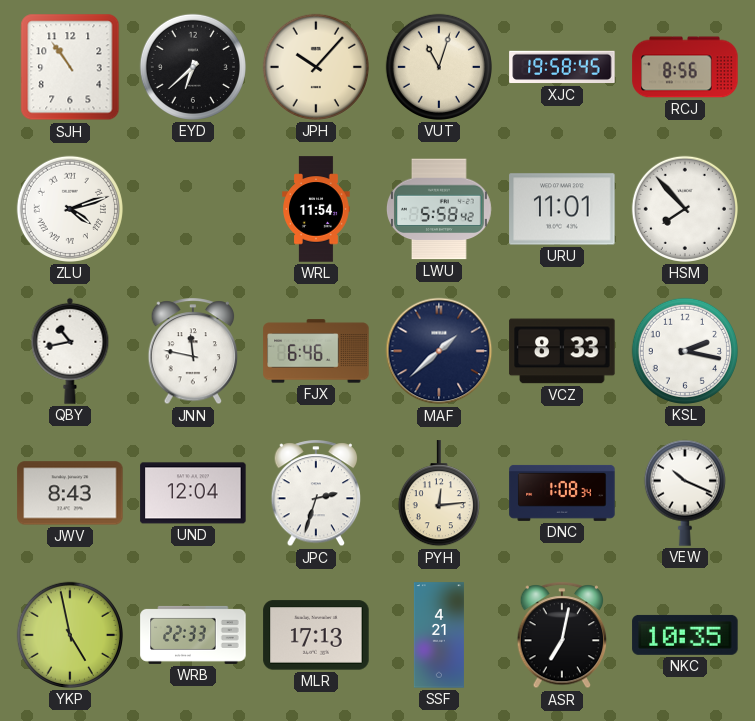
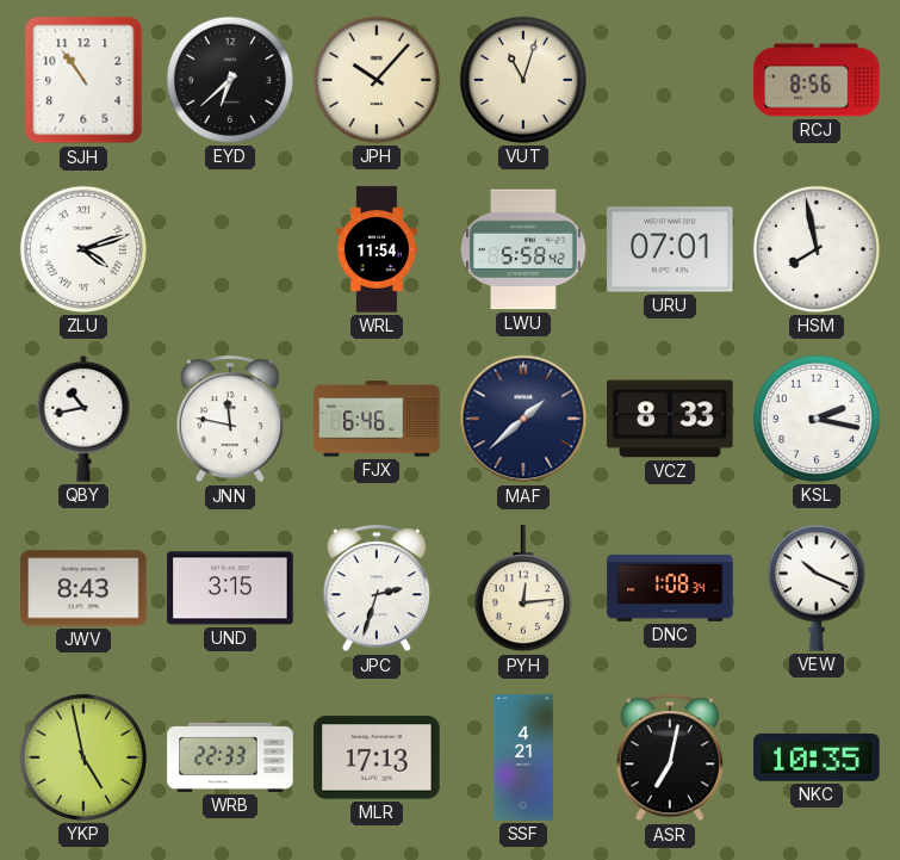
XJC: 19:58 -> none (562, 67)
URU: 11:01 -> 07:01 (670, 249)
HSM: 7:53 -> 7:58 (817, 249)
UND: 12:04 -> 3:15 (230, 588)
